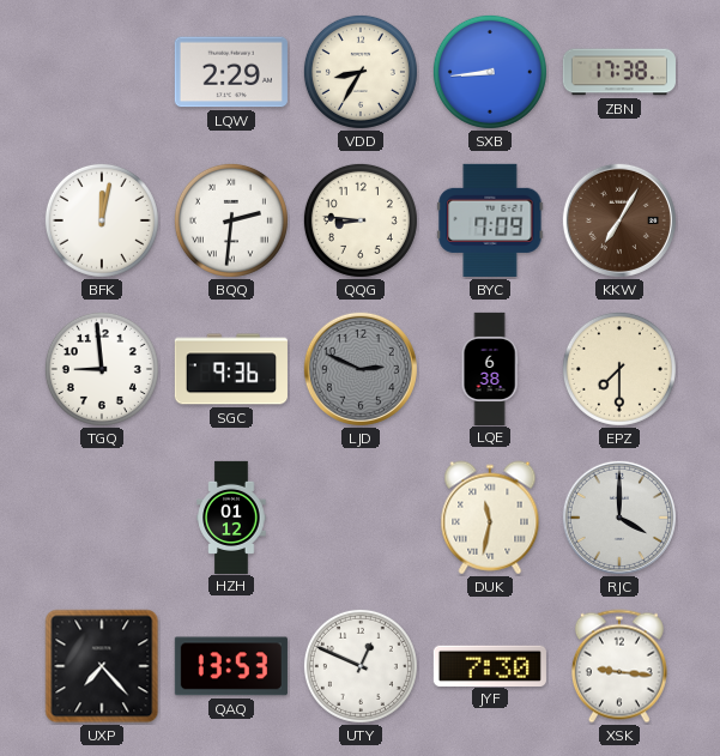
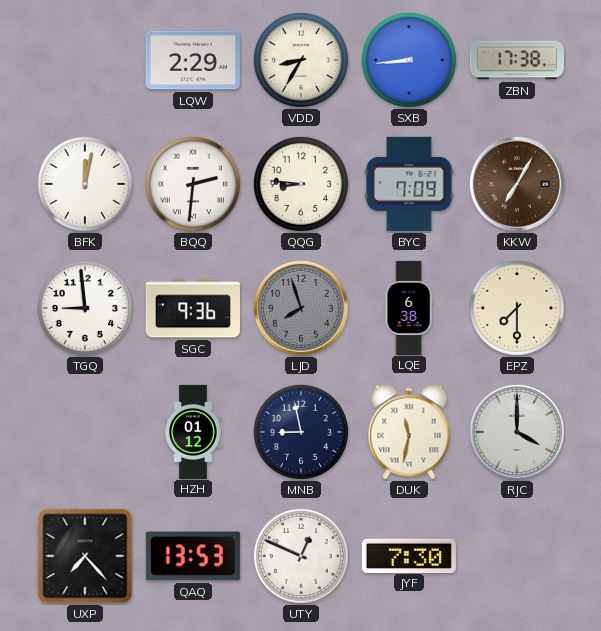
LJD: 2:49 -> 7:57 (301, 308)
MNB: none -> 8:58 (301, 432)
XSK: 9:16 -> none (619, 666)
